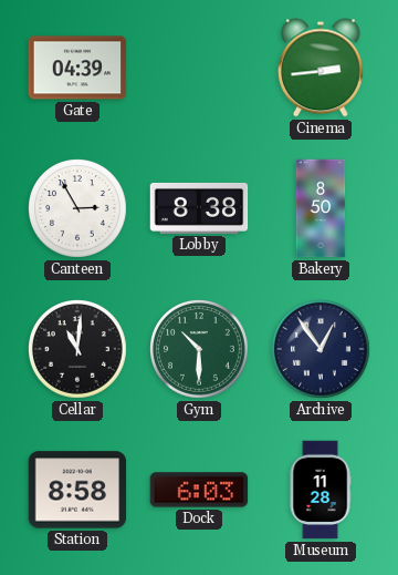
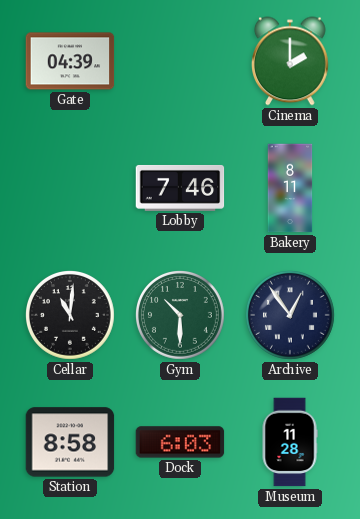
Cinema: 2:44 -> 2:00 (291, 61)
Canteen: 2:55 -> none (78, 209)
Lobby: 8:38 -> 7:46 (180, 188)
Bakery: 8:50 -> 8:11 (290, 188)
